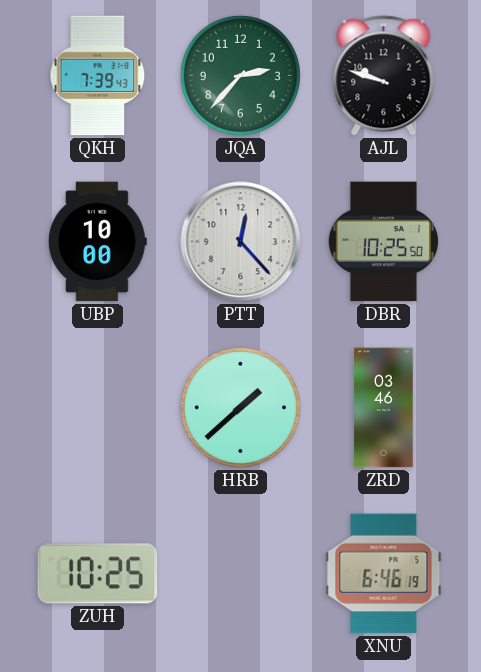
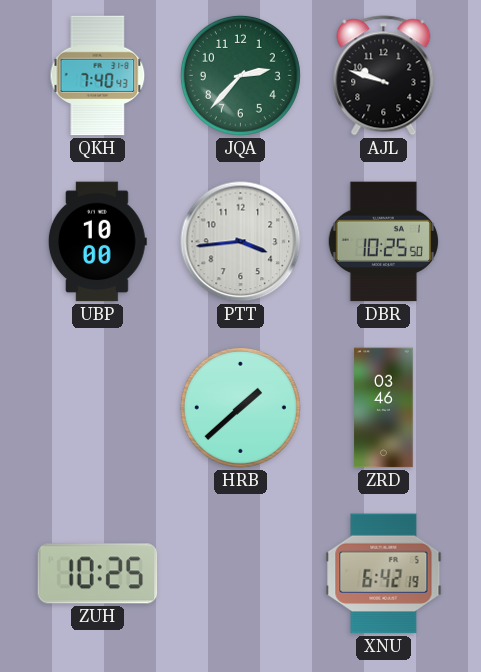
QKH: 7:39 -> 7:40 (98, 76)
PTT: 12:23 -> 3:44 (241, 242)
XNU: 6:46 -> 6:42 (384, 574)
